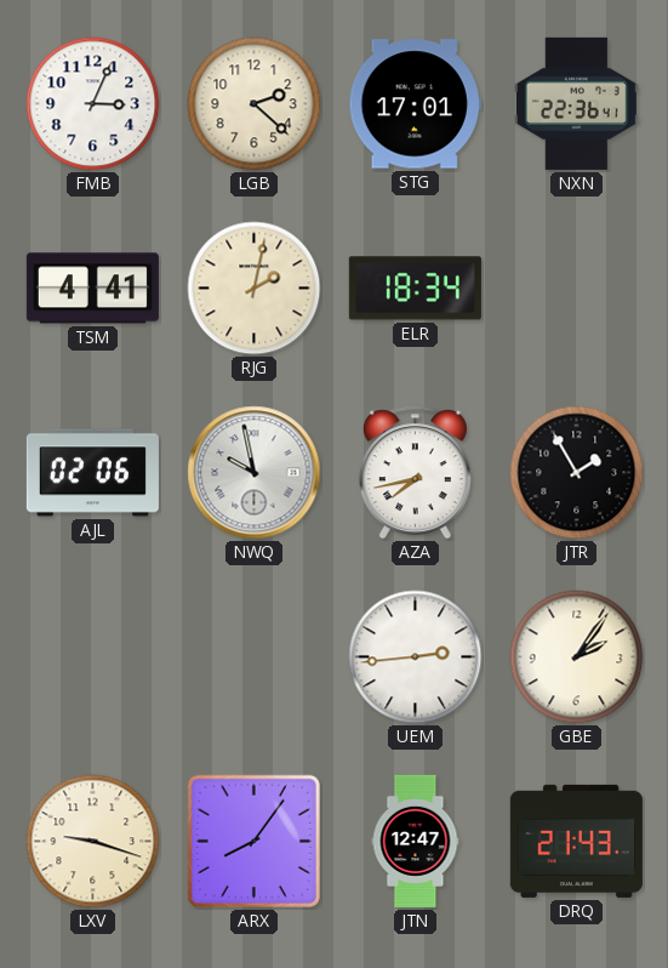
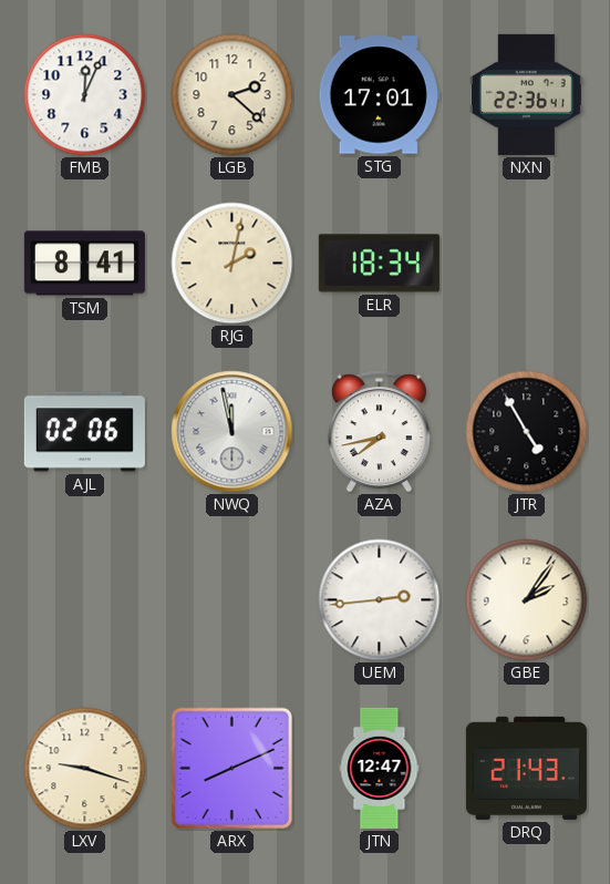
FMB: 3:04 -> 12:04 (85, 95)
TSM: 4:41 -> 8:41 (84, 264)
NWQ: 9:58 -> 11:58 (232, 432)
JTR: 1:55 -> 4:55 (527, 432)
ARX: 8:06 -> 8:11 (231, 768)
